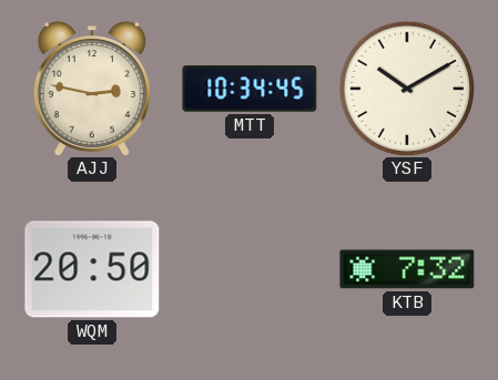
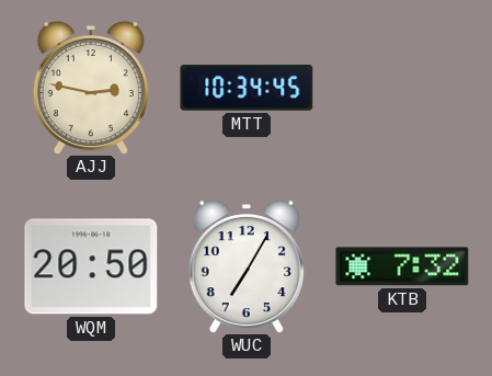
YSF: 10:10 -> none (407, 89)
WUC: none -> 7:05 (247, 266)
